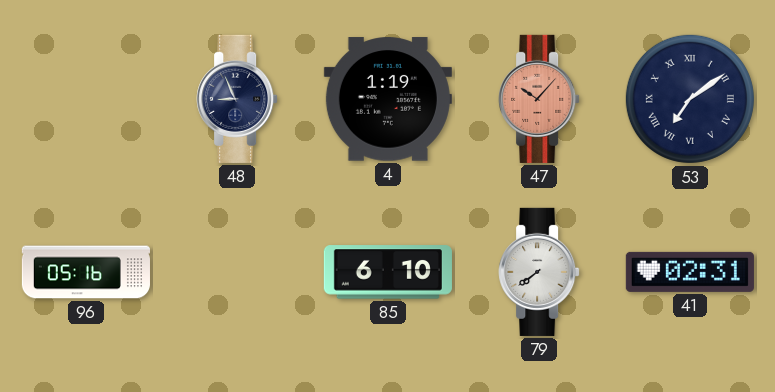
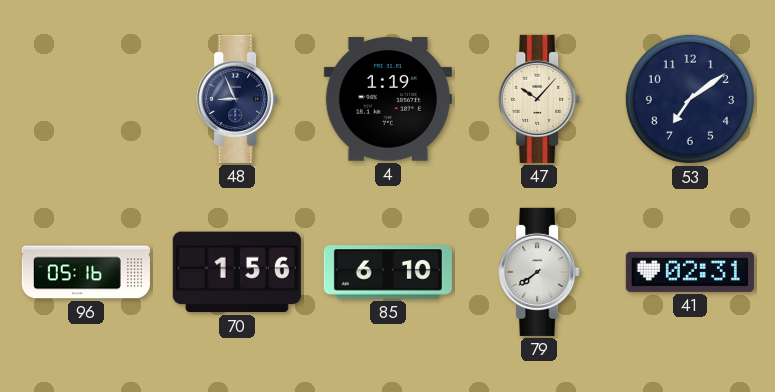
47 dial: salmon -> cream (539, 99)
53 numerals: Roman -> Arabic (690, 99)
70: none -> 1:56 (237, 272)
